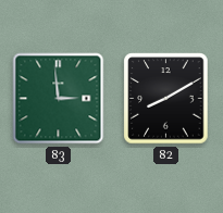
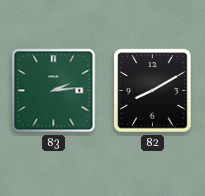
83: 2:59 -> 2:14 (54, 91)
